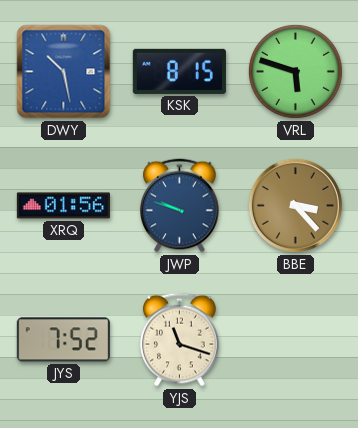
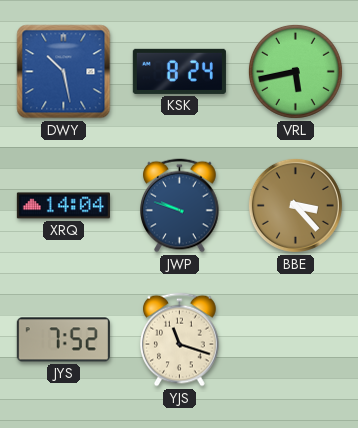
KSK: 8:15 -> 8:24 (179, 71)
VRL: 5:48 -> 5:43 (295, 71)
XRQ: 01:56 -> 14:04 (63, 206)
